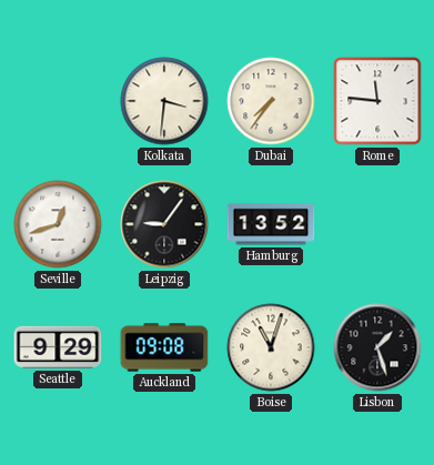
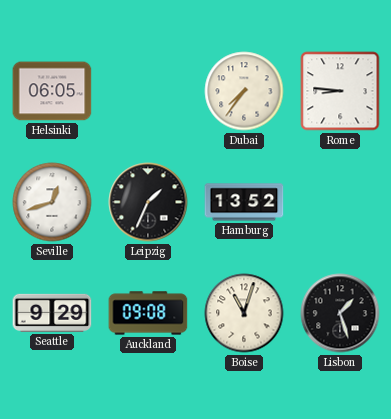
Helsinki: none -> 06:05 (52, 91)
Kolkata: 3:31 -> none (164, 101)
Rome: 11:46 -> 8:46 (340, 91)
Leipzig: 9:06 -> 1:34 (148, 202)
